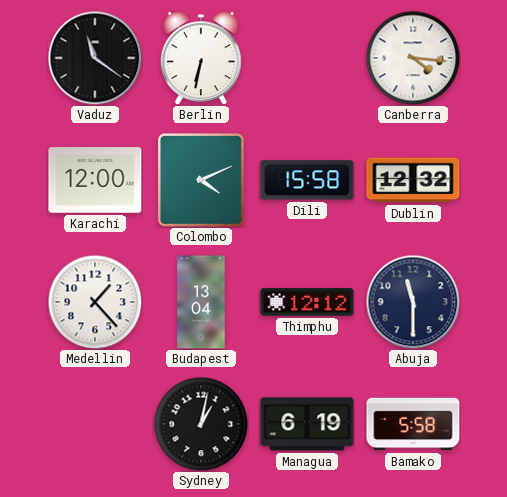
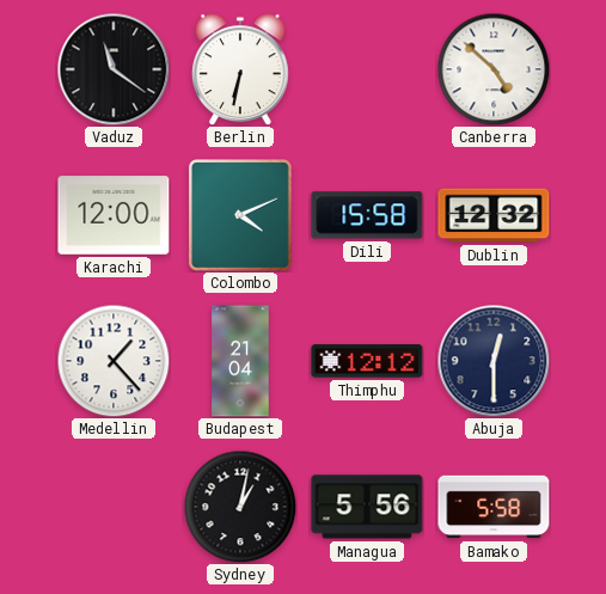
Canberra: 4:16 -> 4:52 (494, 69)
Budapest: 13:04 -> 21:04 (240, 361)
Abuja: 11:30 -> 12:30 (494, 361)
Managua: 6:19 -> 5:56 (367, 507)
